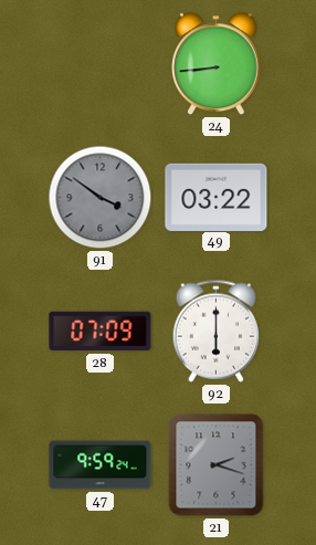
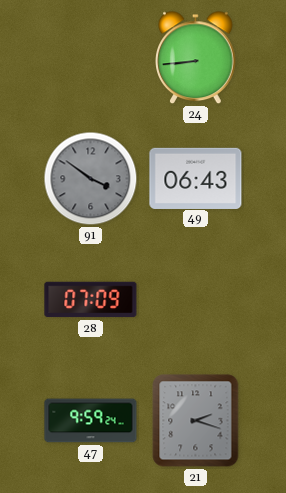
49: 03:22 -> 06:43 (196, 178)
92: 6:00 -> none (215, 331)
